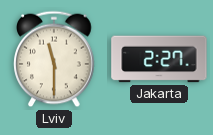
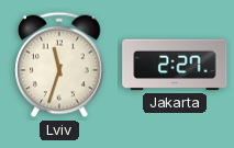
Lviv: 11:30 -> 11:33 (59, 65)
